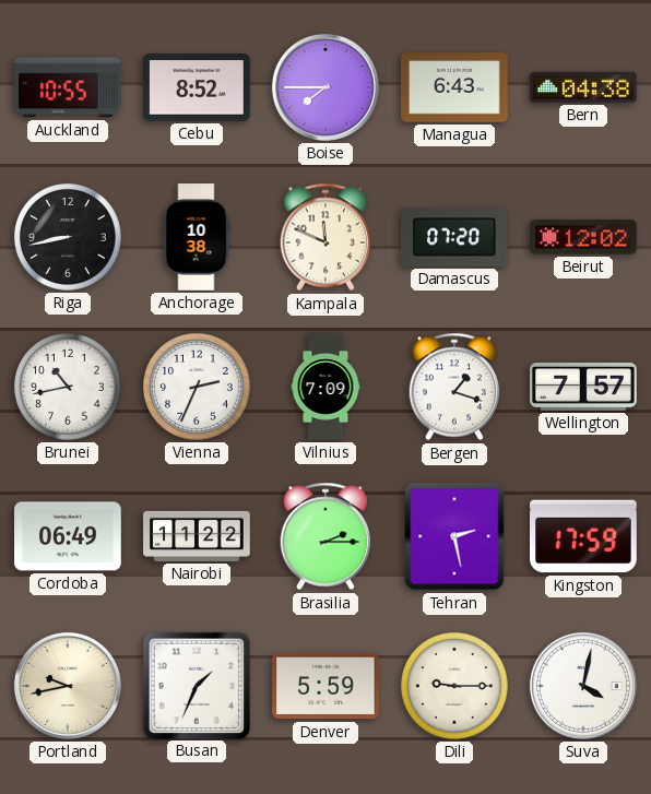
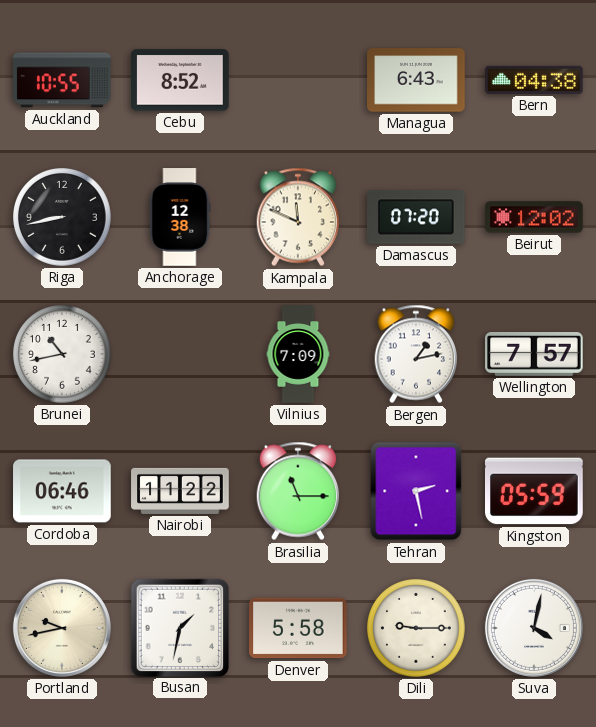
Boise: 7:45 -> none (325, 87)
Anchorage: 10:38 -> 12:38 (180, 217)
Vienna: 2:34 -> none (198, 388)
Bergen: 1:18 -> 1:13 (416, 354)
Cordoba: 06:49 -> 06:46 (62, 491)
Brasilia: 2:15 -> 11:15 (298, 491)
Kingston: 17:59 -> 05:59 (535, 491)
Busan: 1:34 -> 1:32 (179, 627)
Denver: 5:59 -> 5:58 (298, 628)
